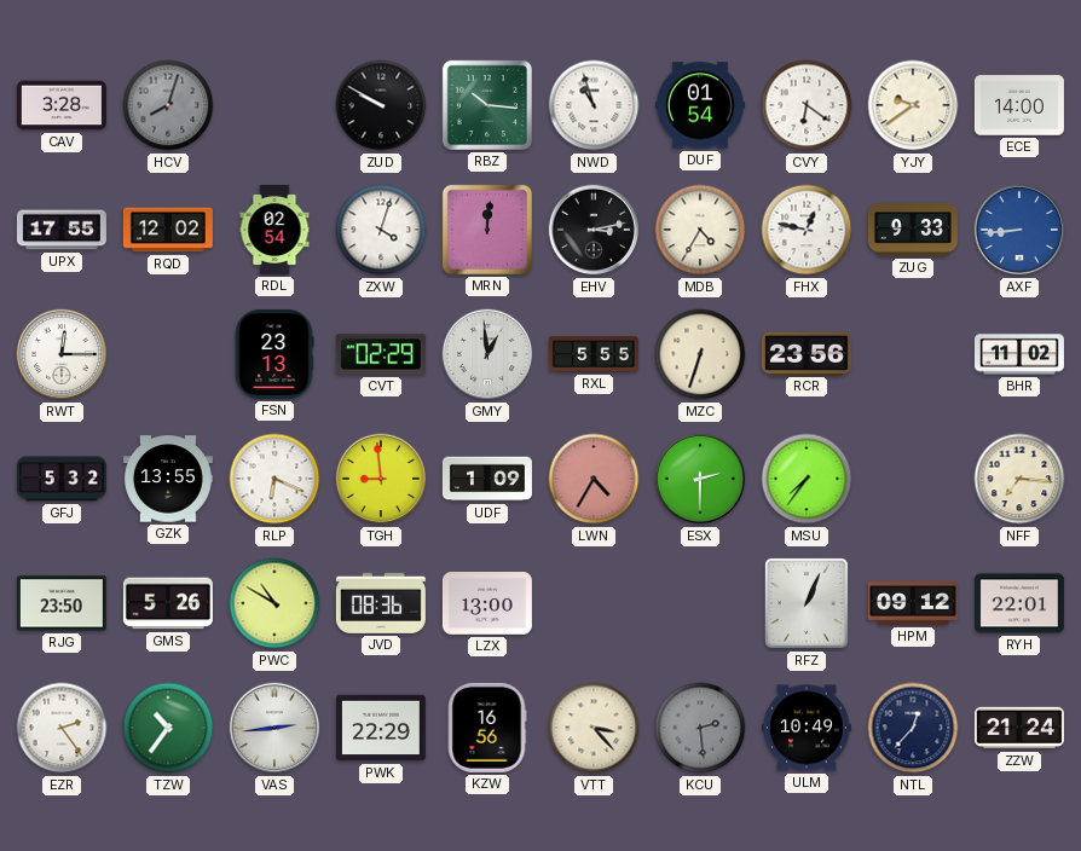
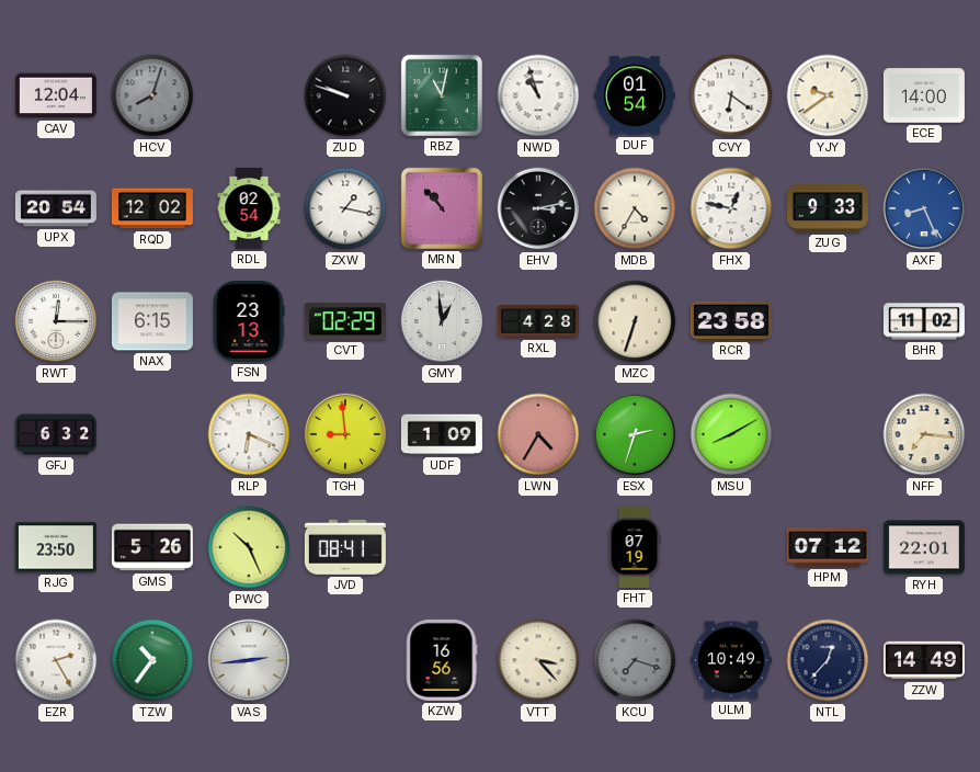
CAV: 3:28 -> 12:04 (56, 95)
ZUD: 9:50 -> 9:48 (345, 95)
RBZ: 10:16 -> 11:02 (442, 95)
UPX: 17:55 -> 20:54 (56, 208)
ZXW: 4:03 -> 1:17 (345, 208)
MRN: 12:01 -> 10:53 (442, 208)
AXF: 8:44 -> 8:26 (924, 208)
NAX: none -> 6:15 (152, 321)
RXL: 5:55 -> 4:28 (538, 321)
RCR: 23:56 -> 23:58 (731, 320)
GFJ: 5:32 -> 6:32 (56, 434)
GZK: 13:55 -> none (168, 479)
ESX: 2:30 -> 2:33 (635, 434)
MSU: 7:36 -> 8:10 (731, 434)
PWC: 10:50 -> 10:26 (249, 547)
JVD: 08:36 -> 08:41 (345, 547)
LZX: 13:00 -> none (487, 603)
FHT: none -> 07:19 (635, 547)
RFZ: 1:04 -> none (808, 603)
HPM: 09:12 -> 07:12 (828, 547)
EZR: 2:24 -> 2:25 (56, 660)
PWK: 22:29 -> none (381, 728)
KCU: 2:29 -> 7:18 (635, 660)
ZZW: 21:24 -> 14:49 (924, 660)
